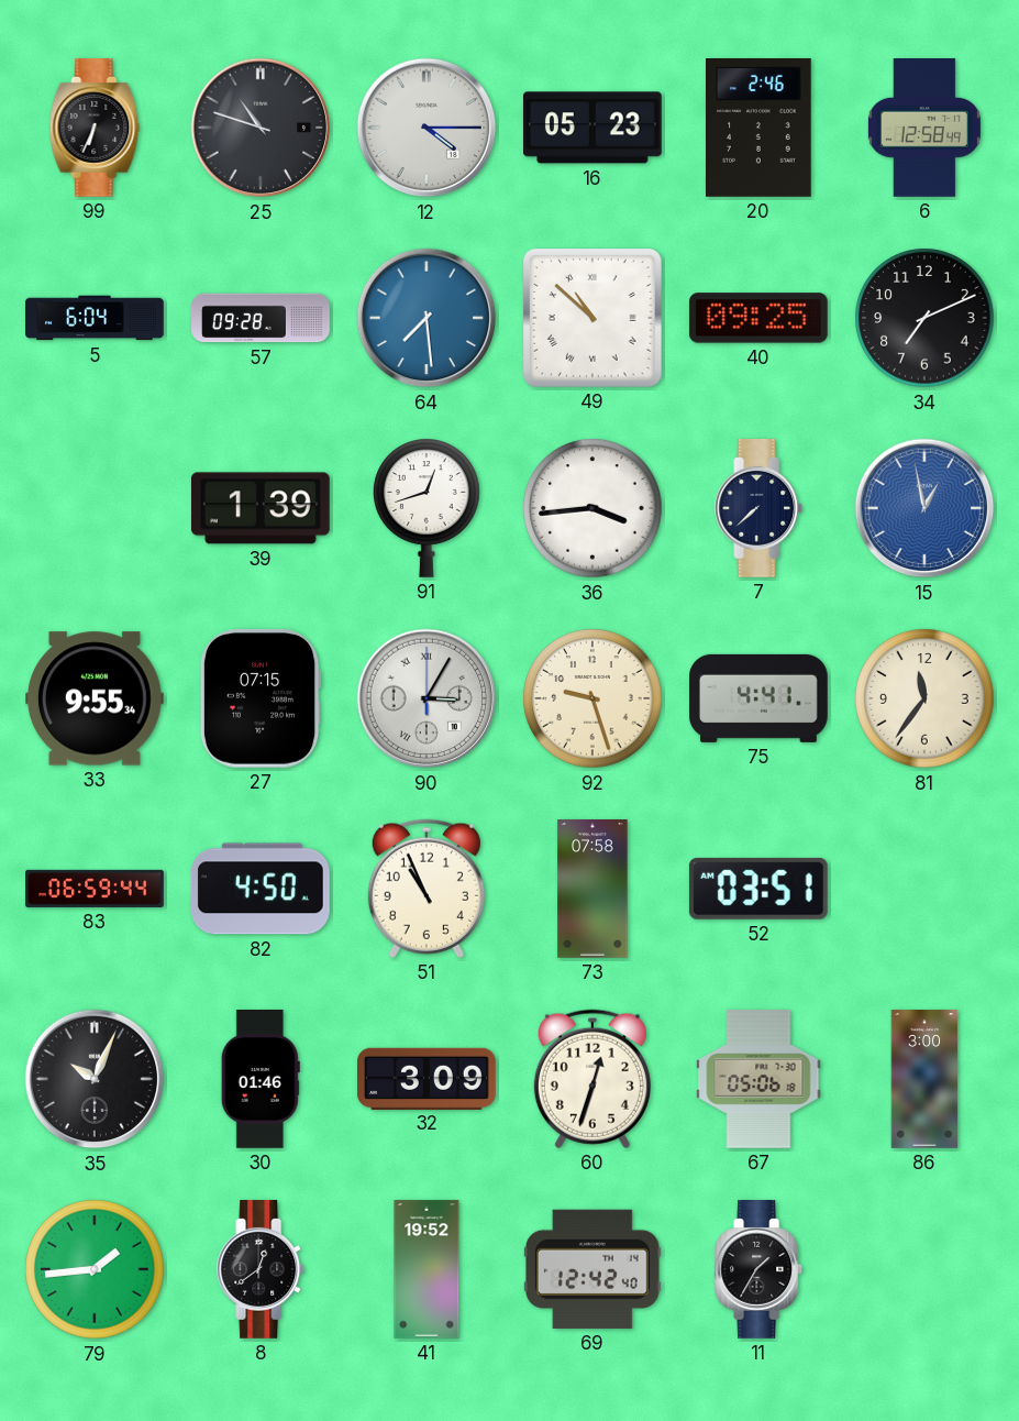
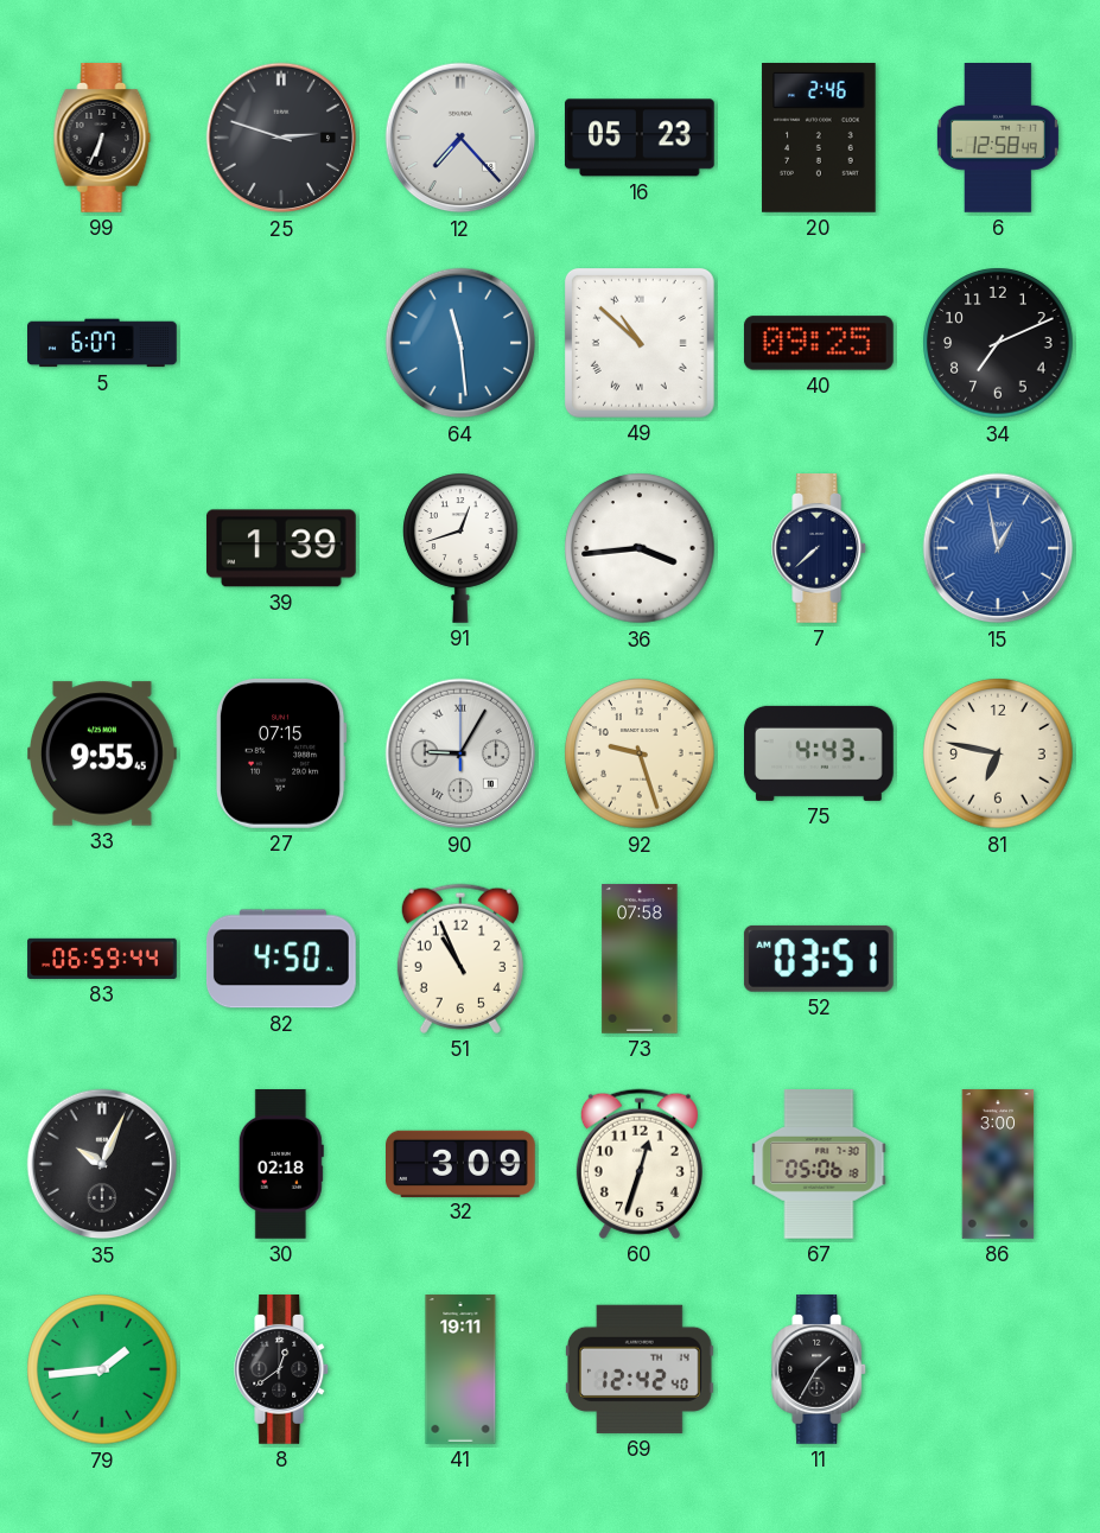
25: 10:48 -> 2:48 (281, 138)
12: 4:15 -> 7:23 (460, 138)
5: 6:04 -> 6:07 (103, 343)
57: 09:28 -> none (261, 318)
64: 7:29 -> 11:29 (460, 343)
33: 9:55:34 -> 9:55:45 (103, 753)
90: 3:05 -> 9:05 (460, 753)
75: 4:41 -> 4:43 (820, 753)
81: 11:36 -> 6:47 (998, 753)
30: 01:46 -> 02:18 (281, 1165)
41: 19:52 -> 19:11 (460, 1369)
